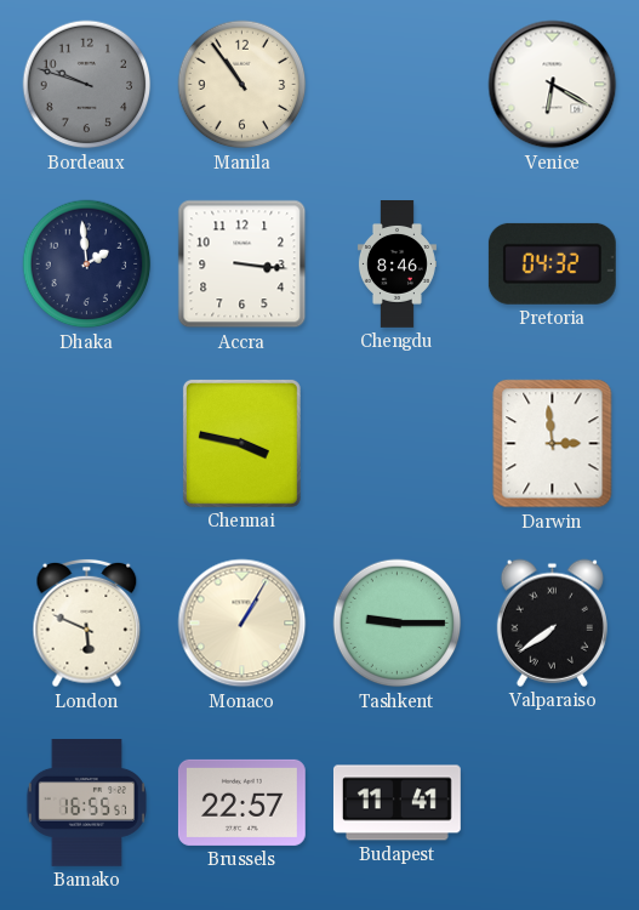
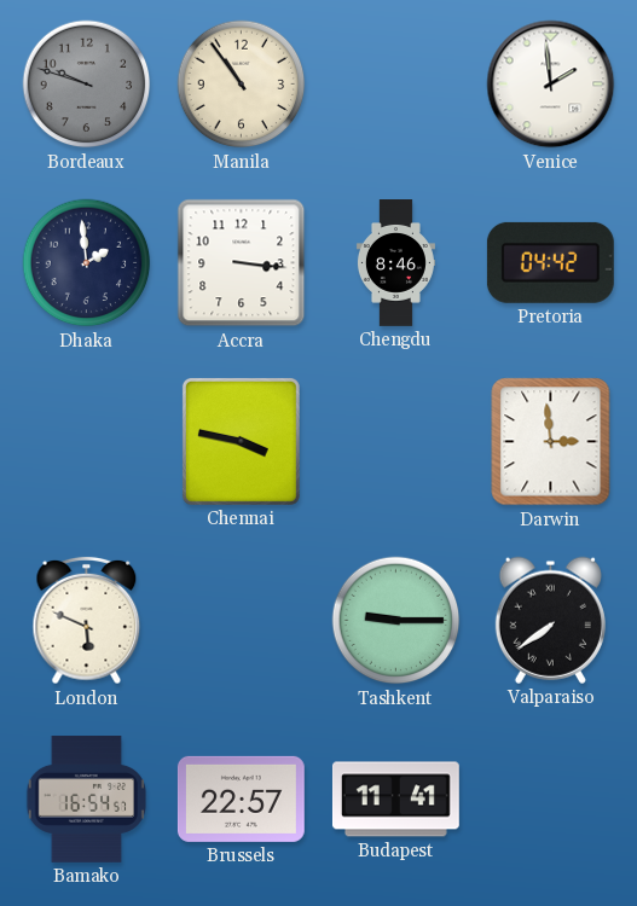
Venice: 6:20 -> 1:59 (551, 85)
Pretoria: 04:32 -> 04:42 (550, 262)
Monaco: 1:05 -> none (243, 624)
Bamako: 16:55 -> 16:54 (86, 800)
